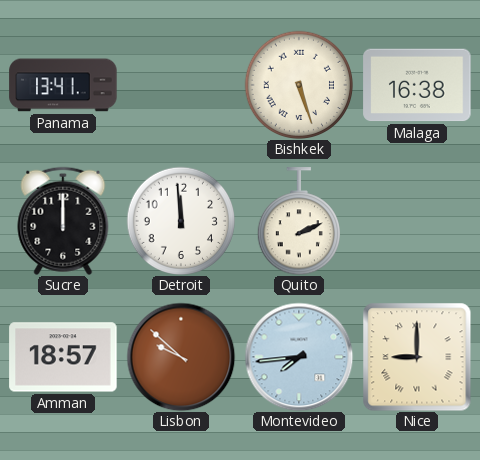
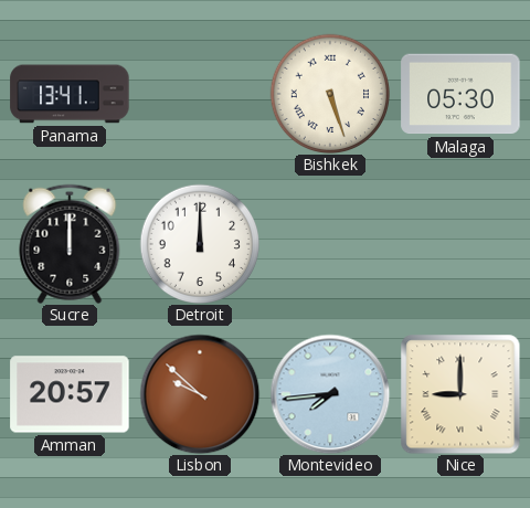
Malaga: 16:38 -> 05:30 (460, 94)
Detroit: 11:59 -> 12:00 (199, 243)
Quito: 2:11 -> none (298, 221)
Amman: 18:57 -> 20:57 (70, 394)
